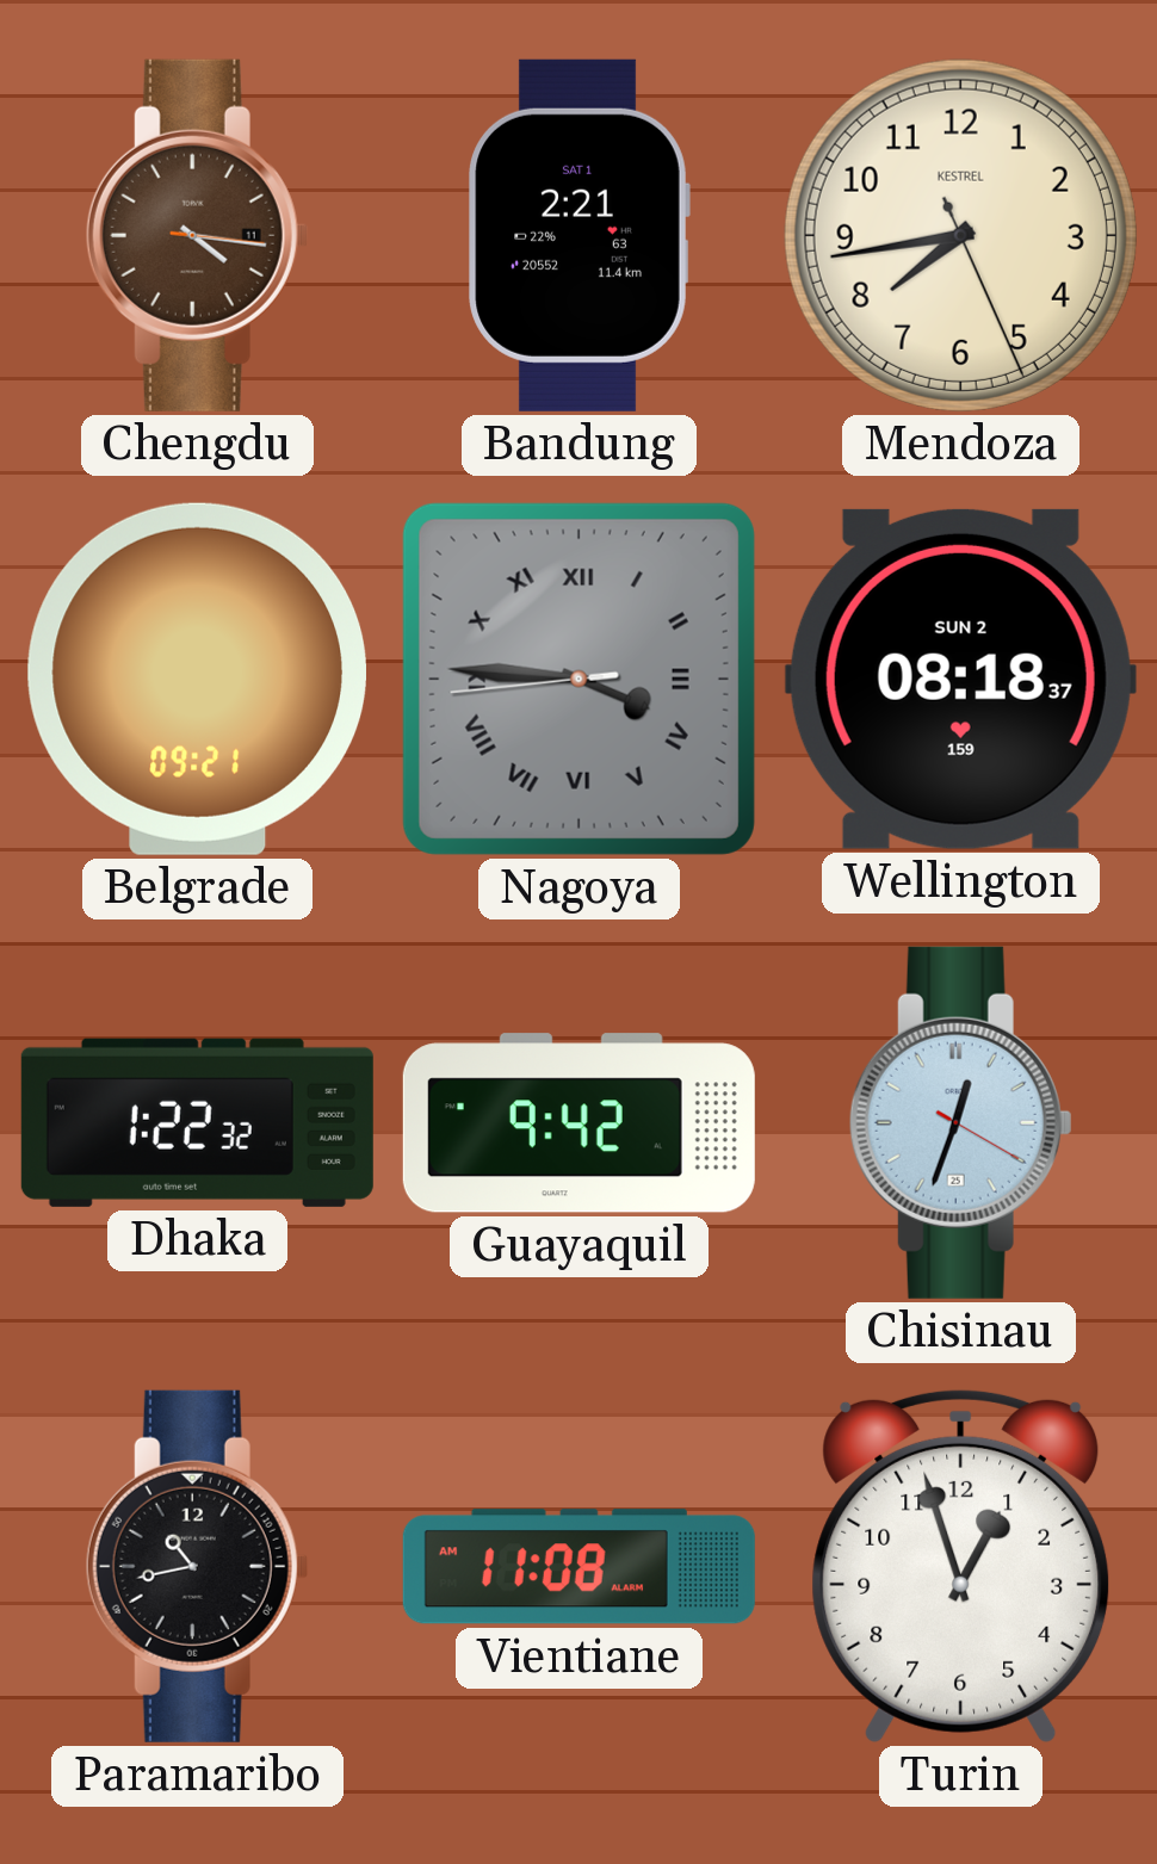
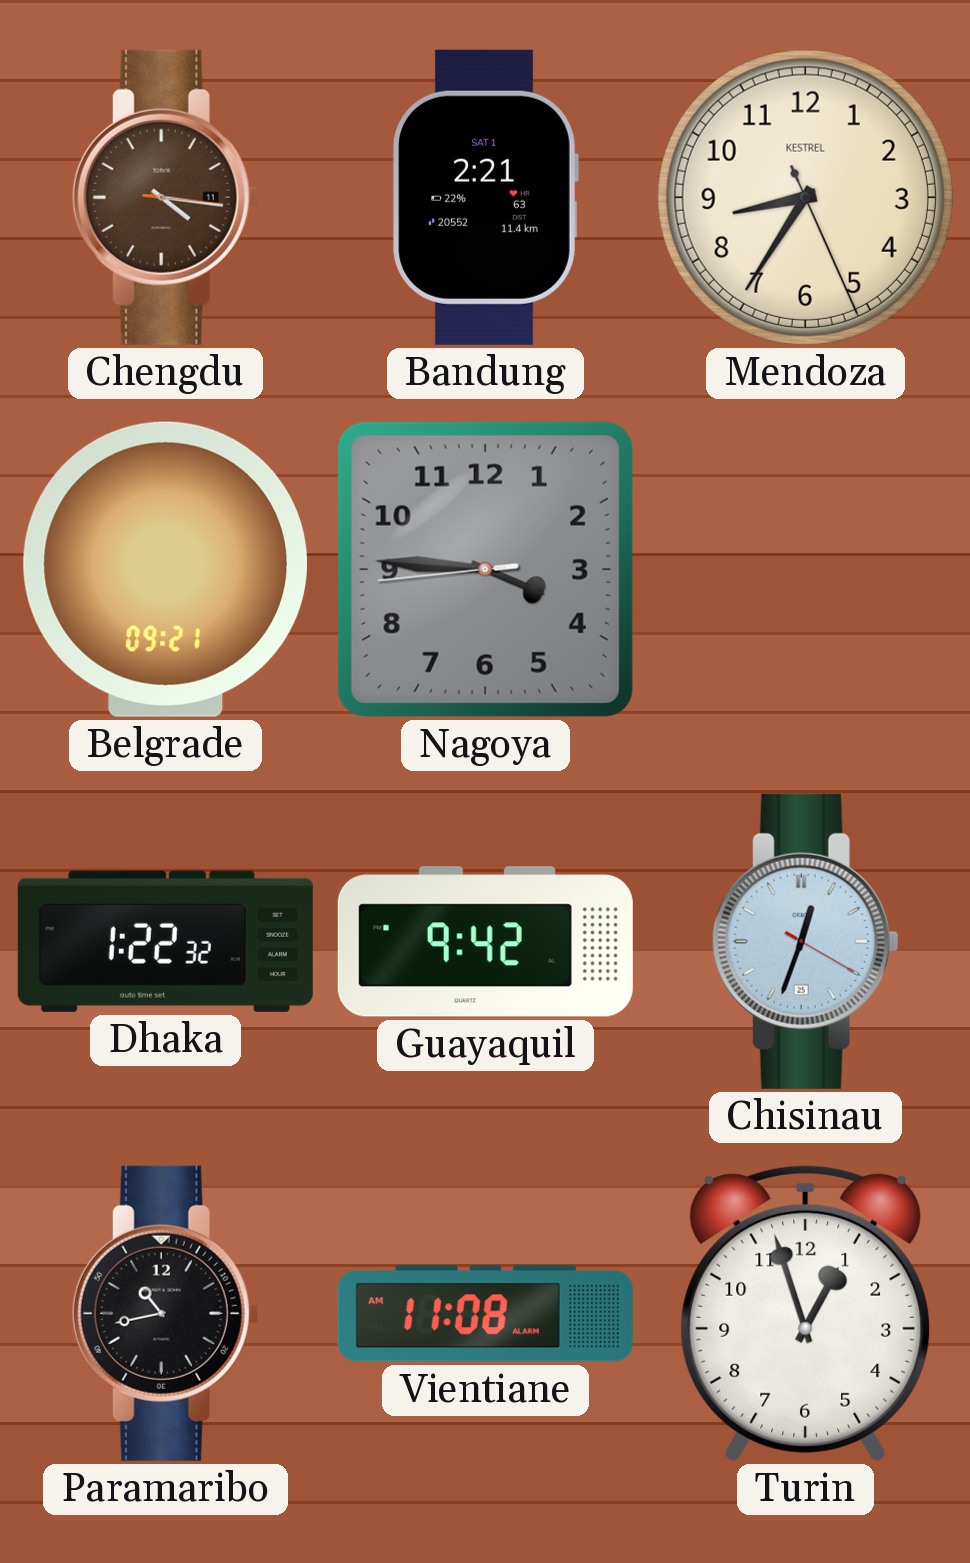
Mendoza: 7:43 -> 8:35 (805, 197)
Nagoya numerals: Roman -> Arabic (485, 569)
Wellington: 08:18 -> none (960, 679)
